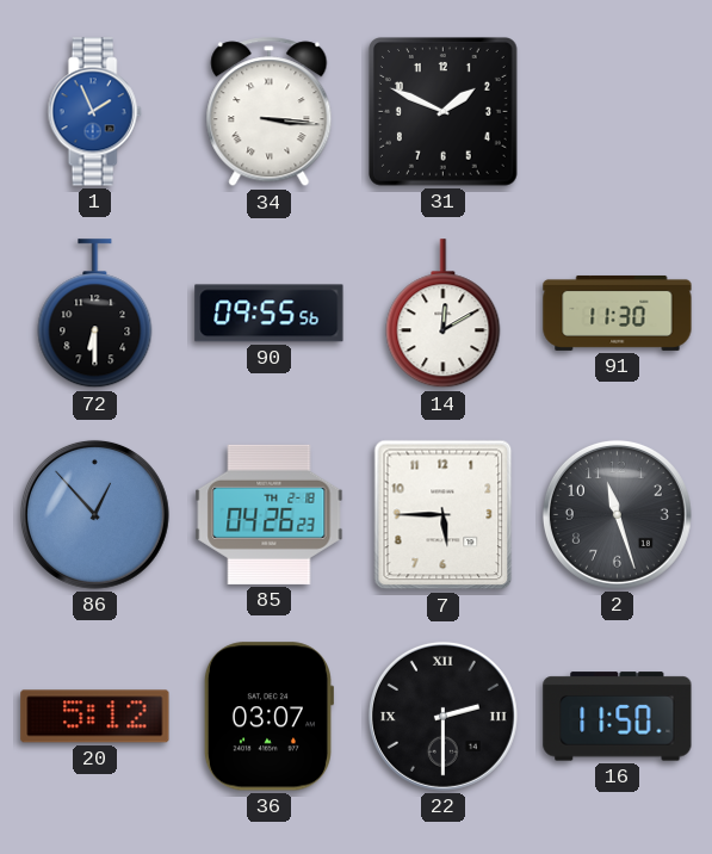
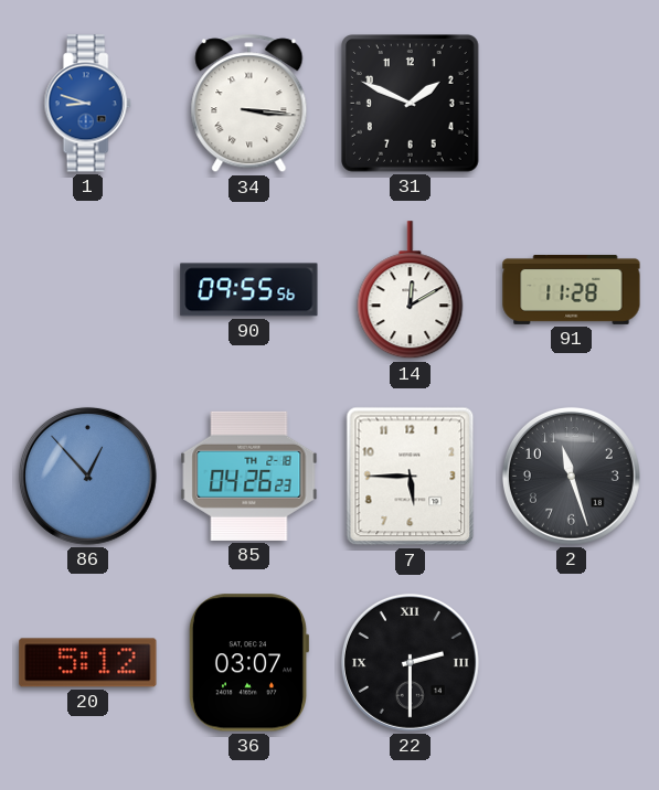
1: 1:56 -> 8:48 (87, 104)
72: 6:30 -> none (95, 314)
91: 11:30 -> 11:28 (572, 289)
16: 11:50 -> none (618, 717)
